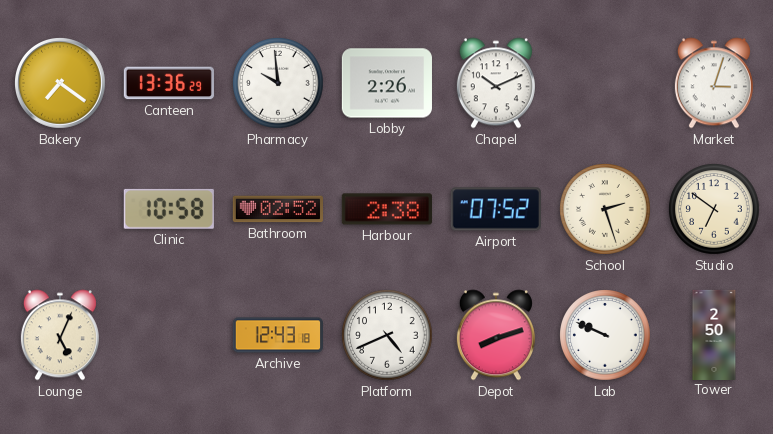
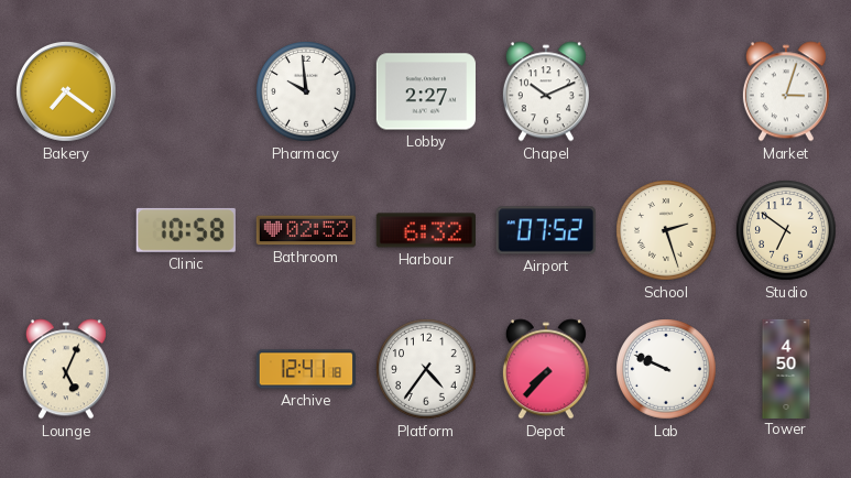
Canteen: 13:36 -> none (169, 83)
Lobby: 2:26 -> 2:27 (426, 91)
Harbour: 2:38 -> 6:32 (426, 230)
Archive: 12:43 -> 12:41 (305, 369)
Platform: 4:41 -> 4:36 (426, 369)
Depot: 8:12 -> 7:37 (546, 369)
Tower: 2:50 -> 4:50 (786, 368)
